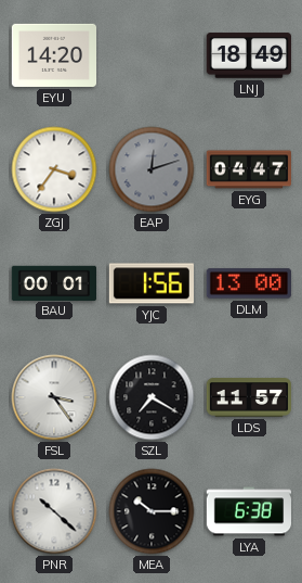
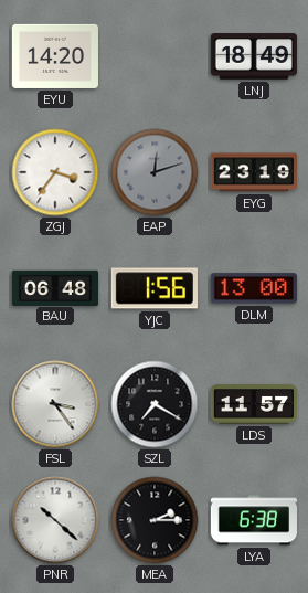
EYG: 04:47 -> 23:19 (253, 172)
BAU: 00:01 -> 06:48 (54, 287)
MEA: 10:15 -> 2:15 (155, 520)
